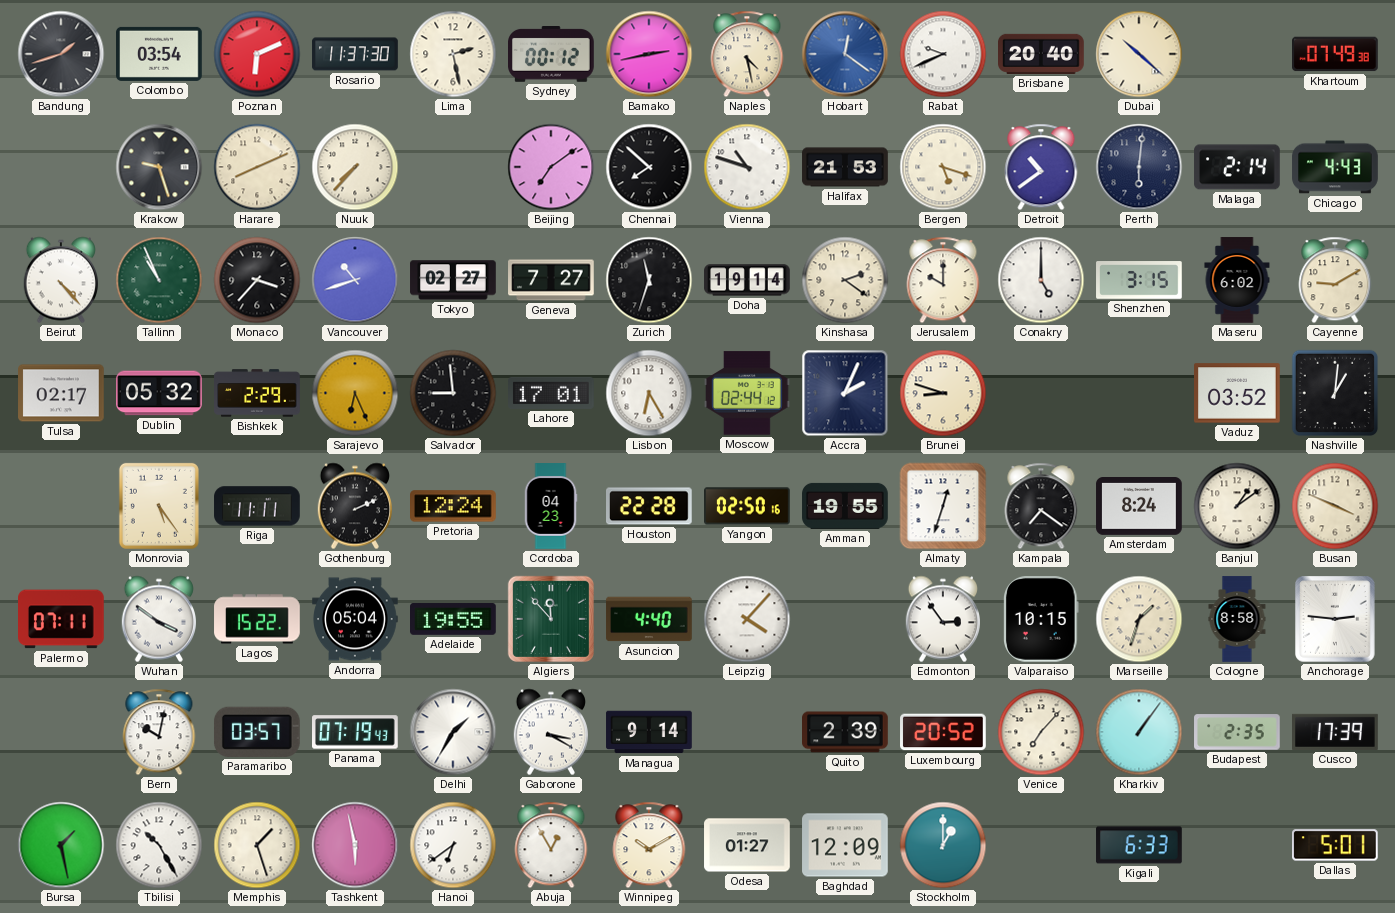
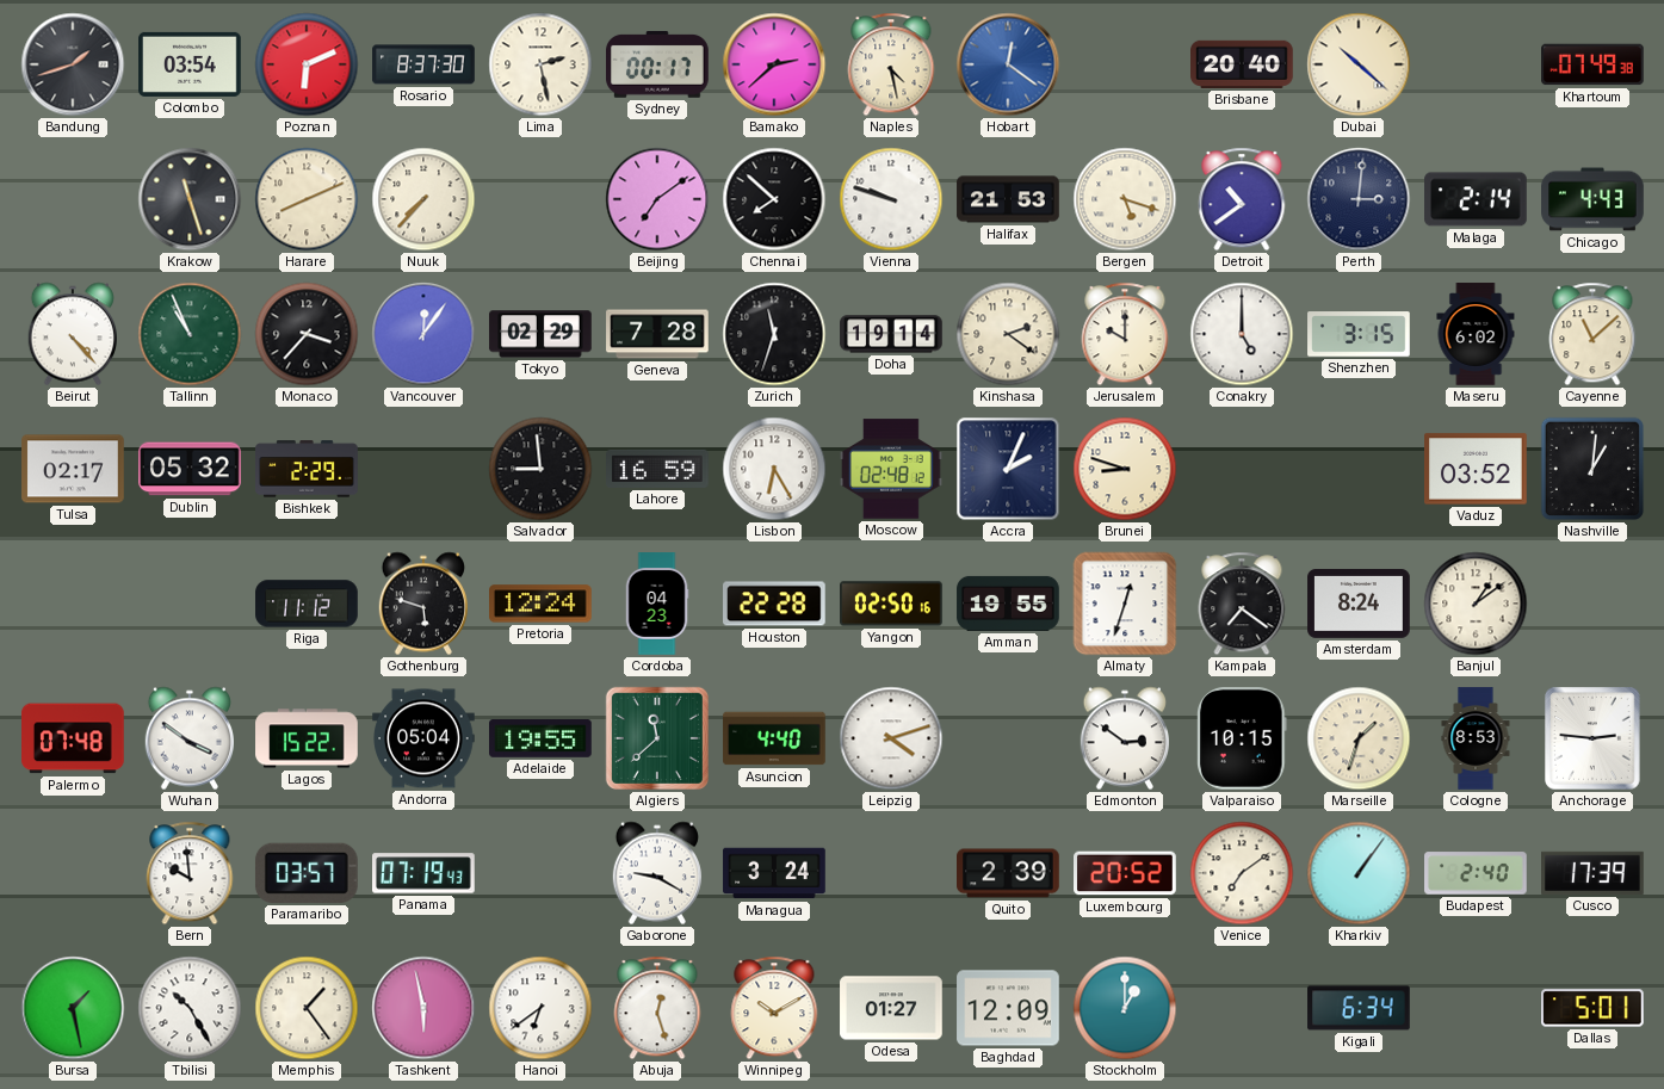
Rosario: 11:37 -> 8:37 (423, 64)
Sydney: 00:12 -> 00:17 (658, 66)
Bamako: 2:43 -> 2:38 (774, 64)
Rabat: 9:41 -> none (943, 54)
Krakow: 9:27 -> 11:27 (190, 199)
Vienna: 10:48 -> 9:48 (891, 199)
Perth: 6:01 -> 3:01 (1359, 199)
Vancouver: 10:42 -> 12:06 (423, 334)
Tokyo: 02:27 -> 02:29 (540, 334)
Geneva: 7:27 -> 7:28 (657, 334)
Cayenne: 9:10 -> 11:08 (1592, 334)
Sarajevo: 6:26 -> none (355, 393)
Lahore: 17:01 -> 16:59 (657, 469)
Moscow: 02:44 -> 02:48 (892, 469)
Monrovia: 5:24 -> none (159, 506)
Riga: 11:11 -> 11:12 (307, 604)
Gothenburg: 2:11 -> 5:48 (422, 604)
Busan: 3:49 -> none (1335, 506)
Palermo: 07:11 -> 07:48 (74, 738)
Algiers: 11:53 -> 11:38 (657, 738)
Leipzig: 4:07 -> 4:12 (891, 738)
Edmonton: 2:54 -> 2:51 (1124, 738)
Cologne: 8:58 -> 8:53 (1476, 738)
Bern: 10:02 -> 9:59 (190, 873)
Delhi: 1:35 -> none (453, 732)
Gaborone: 3:20 -> 9:20 (656, 873)
Managua: 9:14 -> 3:24 (774, 873)
Venice: 7:07 -> 7:09 (1242, 873)
Budapest: 2:35 -> 2:40 (1476, 873)
Memphis: 1:27 -> 1:24 (307, 1008)
Abuja: 12:55 -> 12:27 (657, 1008)
Kigali: 6:33 -> 6:34 (1359, 1008)
